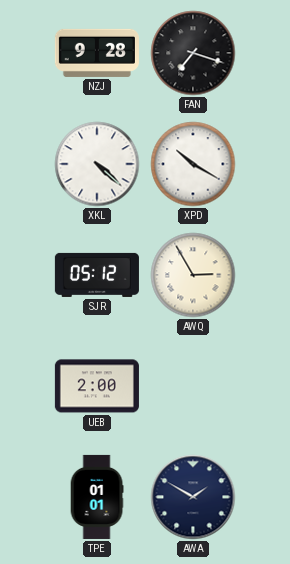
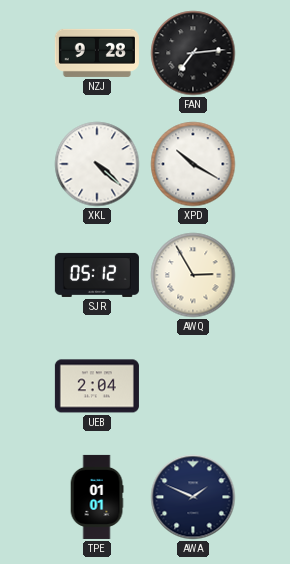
FAN: 7:18 -> 7:14 (193, 53)
UEB: 2:00 -> 2:04 (97, 386)
AWA: 1:50 -> 1:49 (193, 497)
